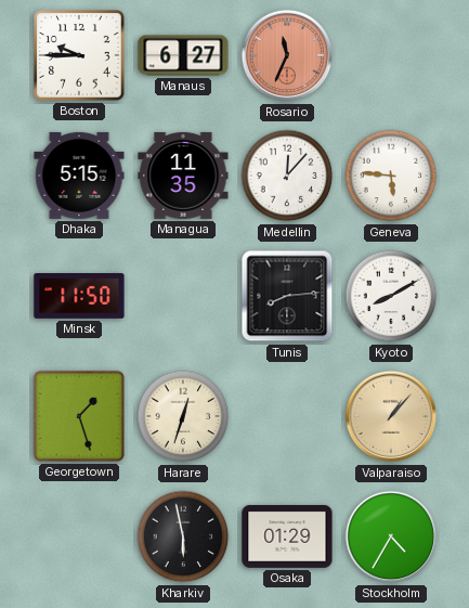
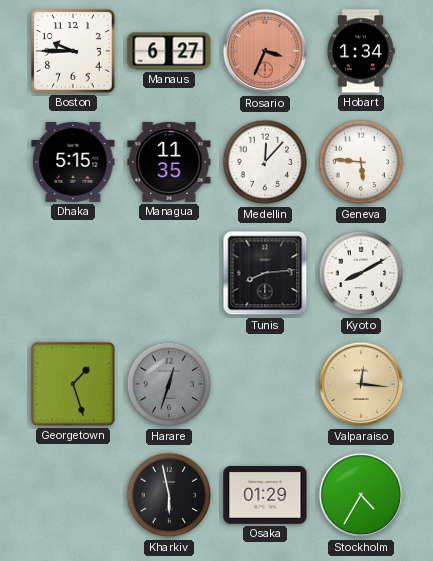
Rosario: 11:34 -> 3:34 (265, 51)
Hobart: none -> 1:34 (361, 51)
Minsk: 11:50 -> none (79, 297)
Harare dial: cream -> grey (169, 384)
Valparaiso: 1:07 -> 12:16 (361, 384)
